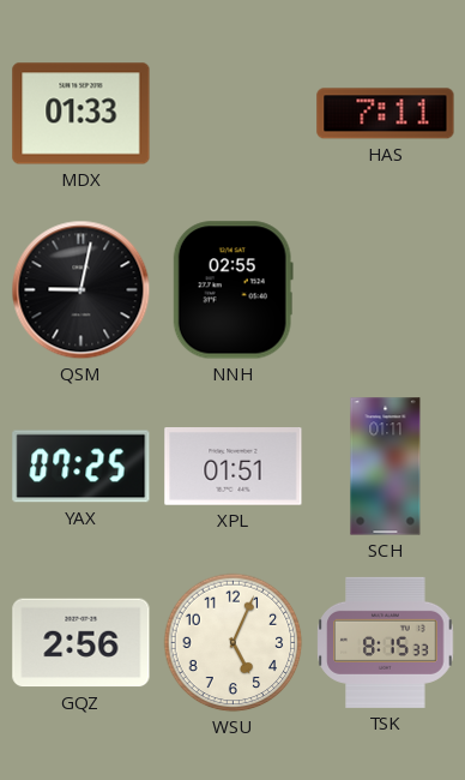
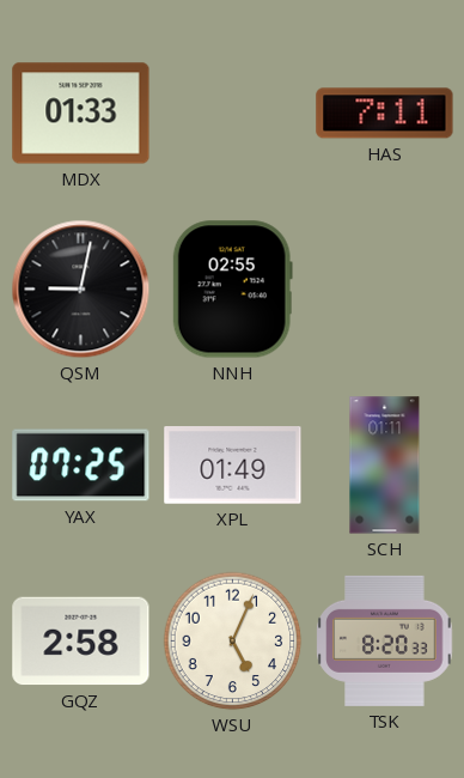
XPL: 01:51 -> 01:49 (233, 466)
GQZ: 2:56 -> 2:58 (81, 642)
TSK: 8:15 -> 8:20 (385, 640)
